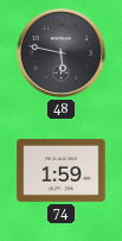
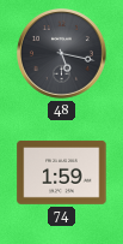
48: 5:47 -> 5:17 (61, 53)
